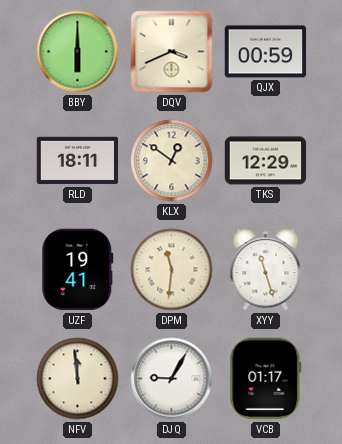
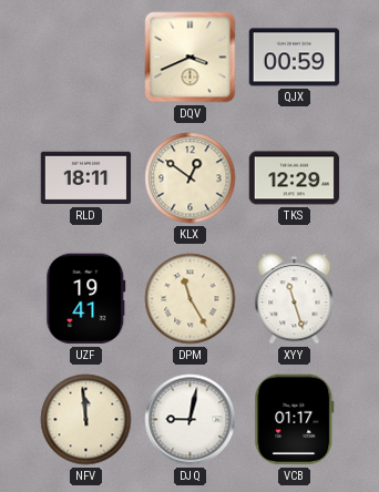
BBY: 6:00 -> none (78, 52)
DPM: 11:31 -> 11:25 (191, 299)
DJQ: 9:05 -> 9:02 (191, 420)
